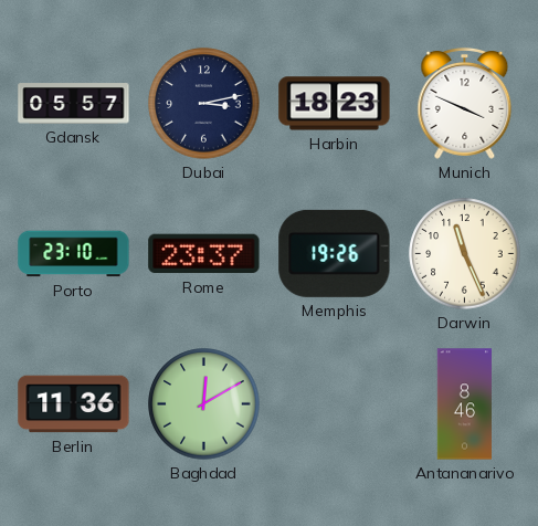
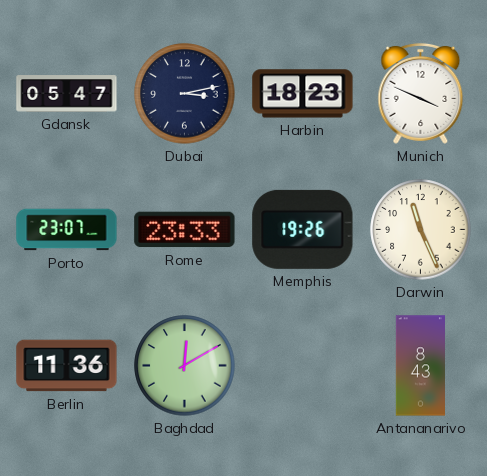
Gdansk: 05:57 -> 05:47 (67, 94)
Porto: 23:10 -> 23:07 (67, 230)
Rome: 23:37 -> 23:33 (185, 230)
Antananarivo: 8:46 -> 8:43 (420, 366)
